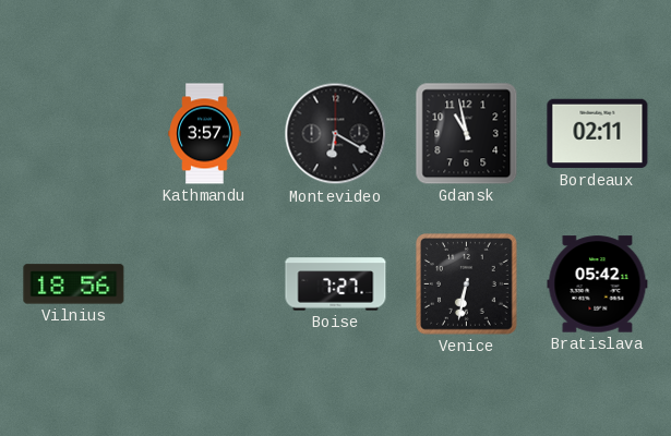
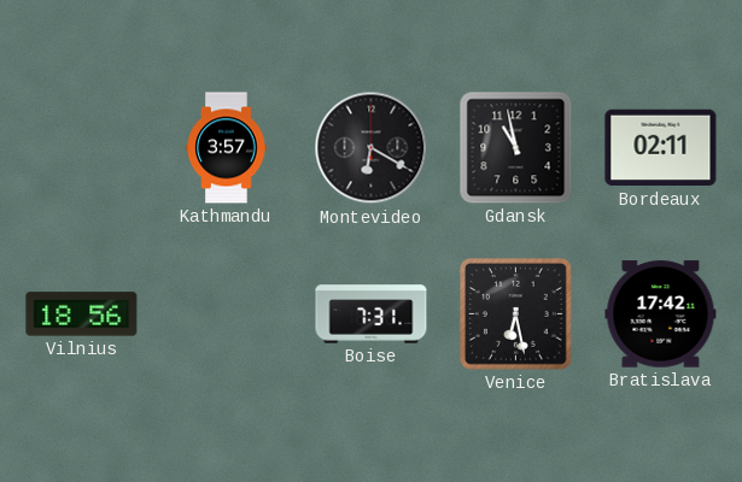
Boise: 7:27 -> 7:31 (372, 315)
Venice: 6:32 -> 6:28 (516, 315)
Bratislava: 05:42 -> 17:42 (661, 315)
